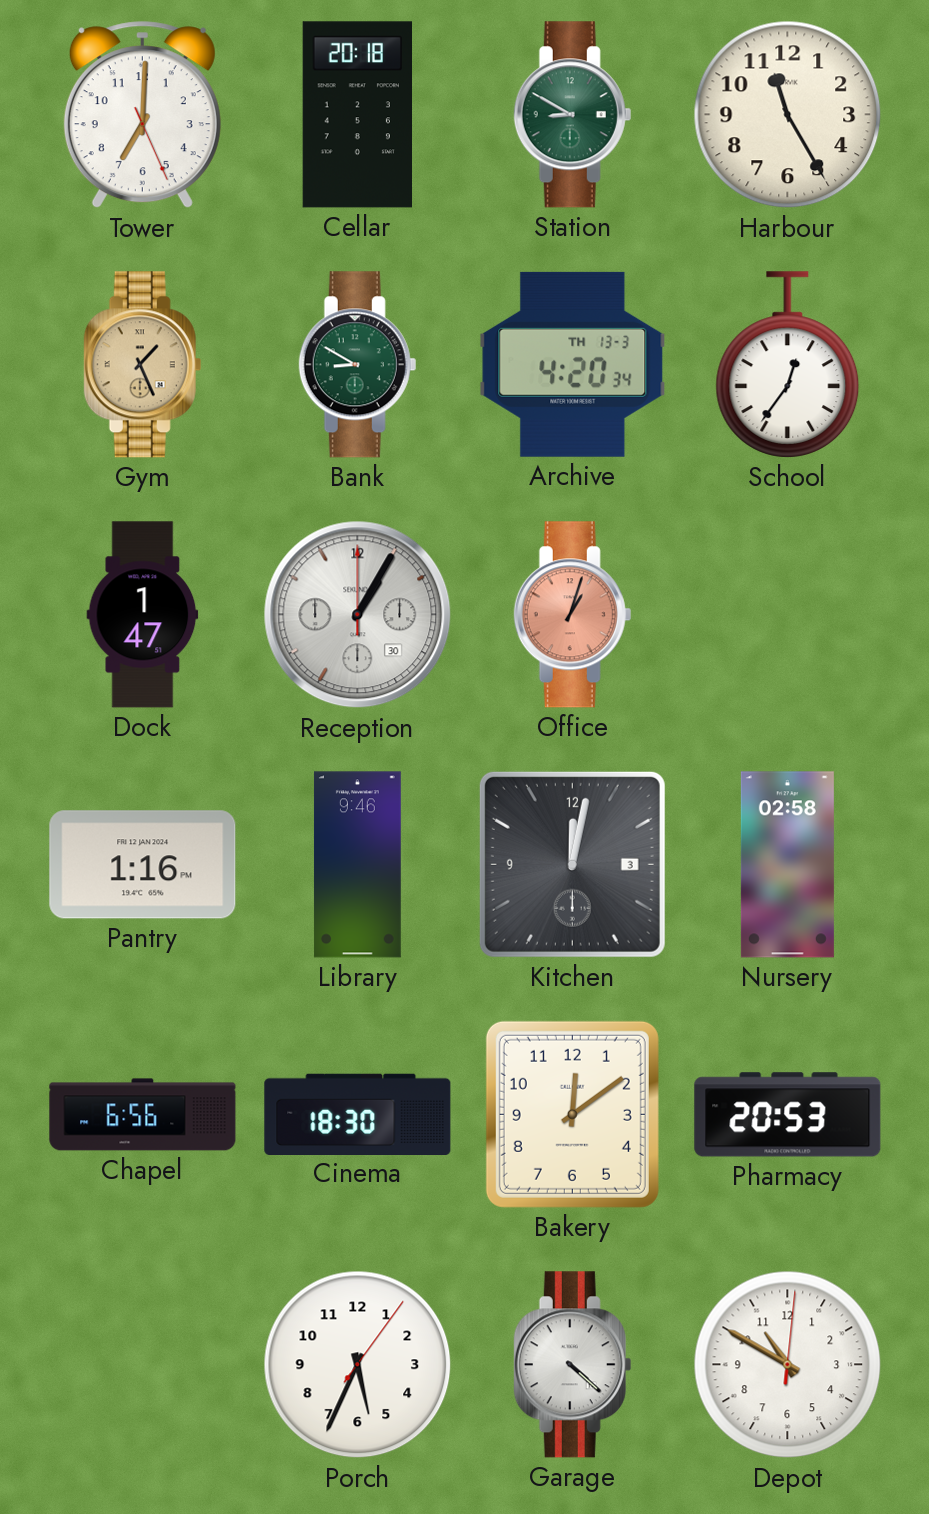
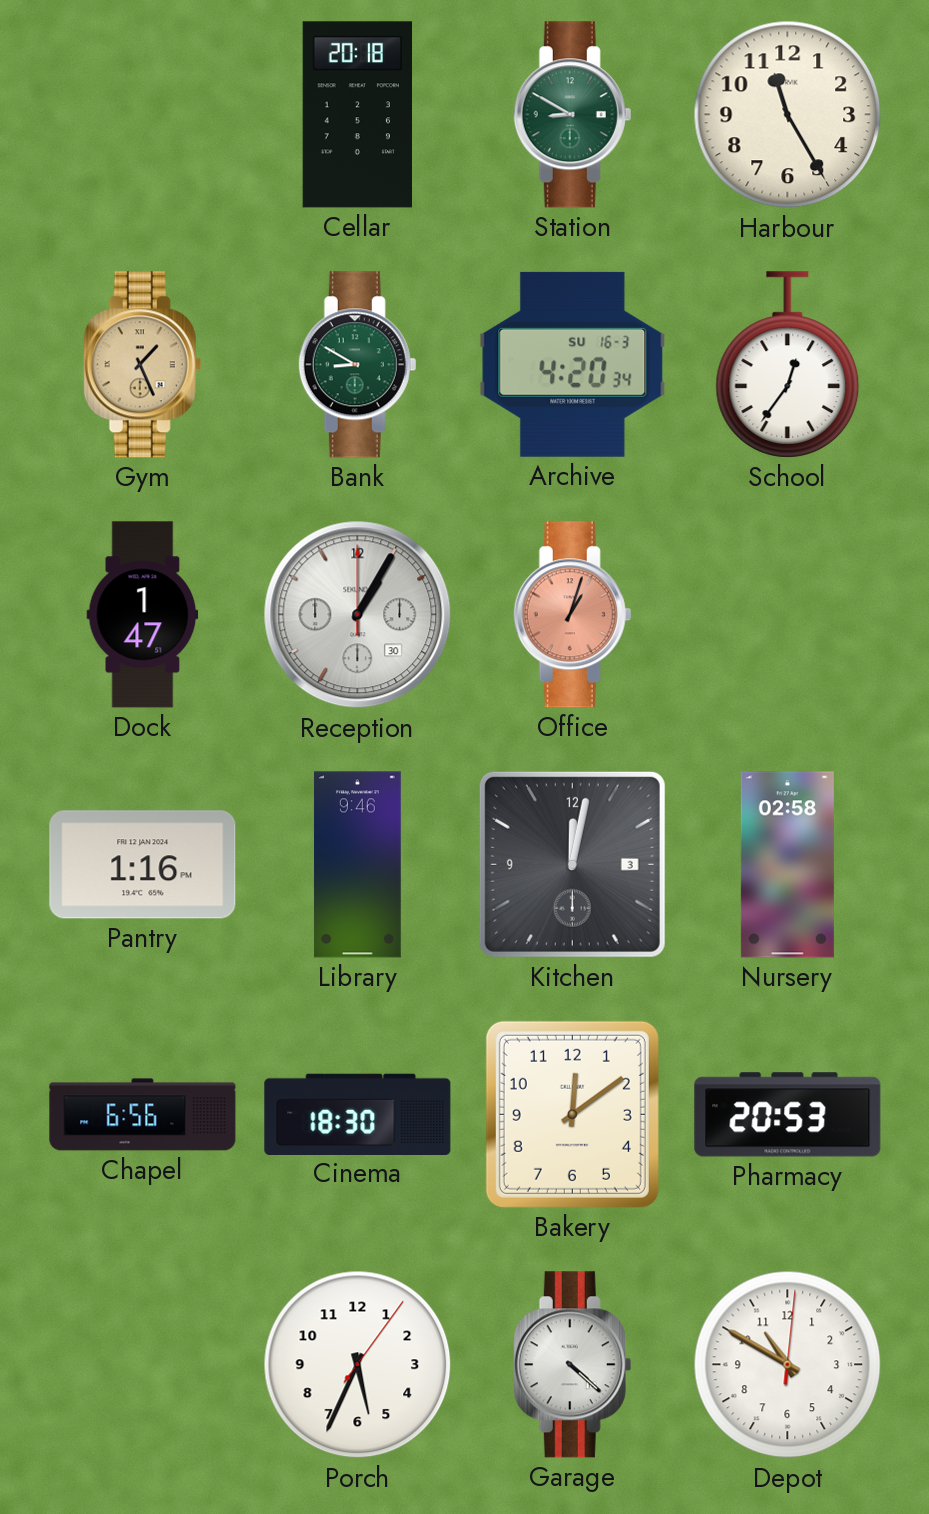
Tower: 7:00 -> none (142, 115)
Archive date: TH 13-3 -> SU 16-3 (573, 364)
